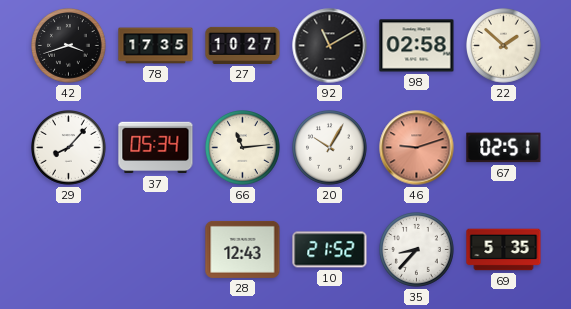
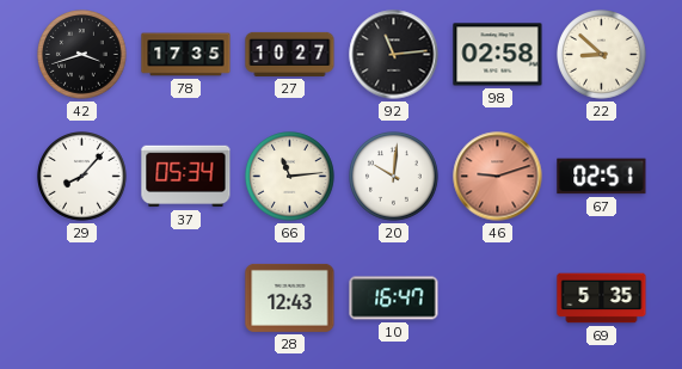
92: 11:10 -> 11:14 (394, 55)
22: 1:52 -> 8:52 (602, 55)
20: 10:05 -> 10:01 (394, 177)
10: 21:52 -> 16:47 (394, 299)
35: 8:37 -> none (417, 250)
